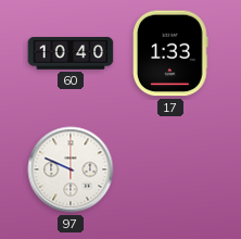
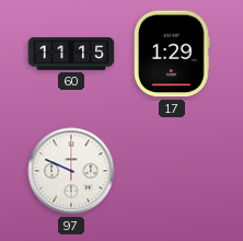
60: 10:40 -> 11:15 (71, 54)
17: 1:33 -> 1:29 (173, 54)
